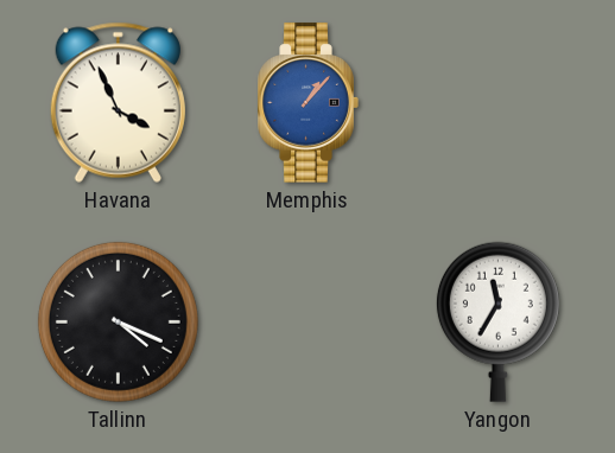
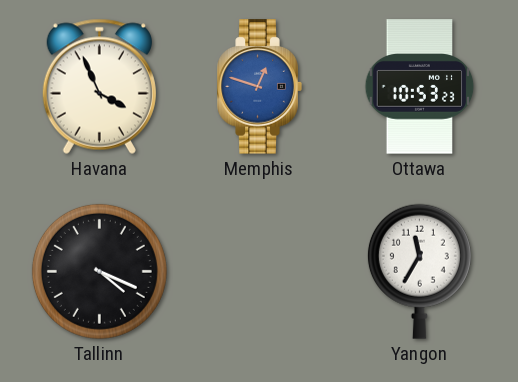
Memphis: 1:07 -> 12:48 (259, 87)
Ottawa: none -> 10:53 (420, 87)
